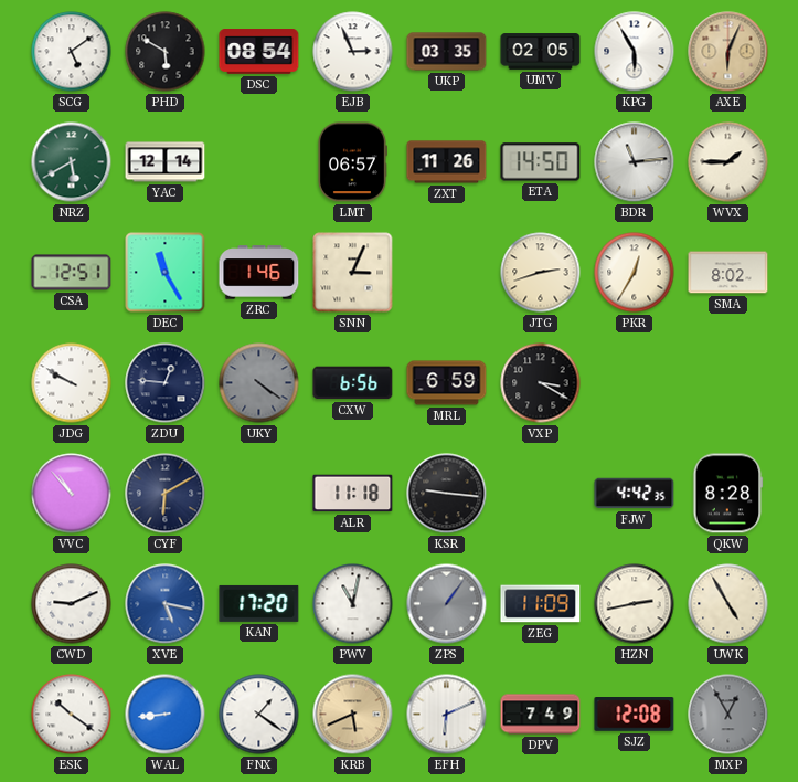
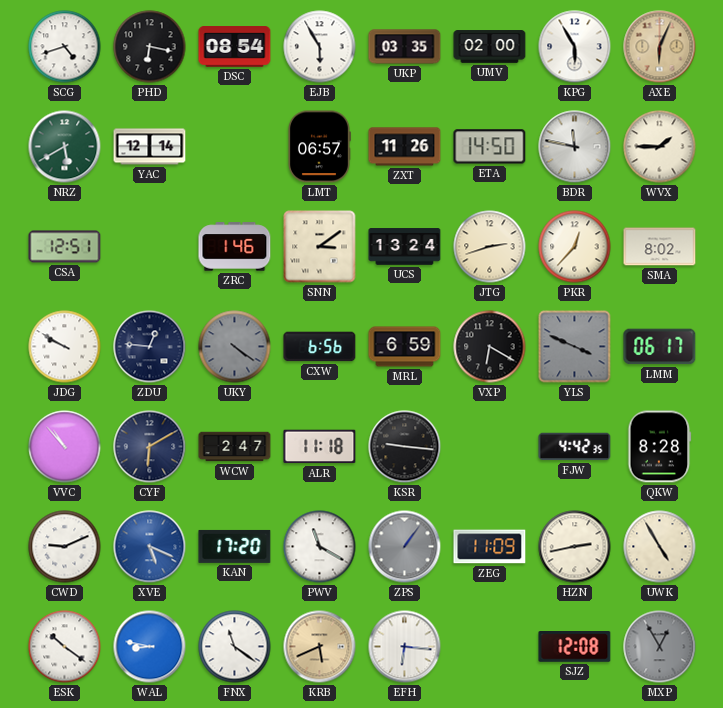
SCG: 5:09 -> 4:42 (65, 47)
PHD: 5:50 -> 6:17 (150, 47)
EJB: 2:56 -> 5:55 (320, 47)
UMV: 02:05 -> 02:00 (490, 47)
BDR: 11:14 -> 11:47 (575, 147)
DEC: 11:25 -> none (166, 273)
SNN: 3:04 -> 3:09 (320, 247)
UCS: none -> 13:24 (405, 247)
PKR: 12:35 -> 12:37 (575, 247)
VXP: 3:20 -> 6:20 (490, 347)
YLS: none -> 3:49 (575, 347)
LMM: none -> 06:17 (660, 347)
WCW: none -> 2:47 (235, 447)
XVE: 5:17 -> 5:19 (150, 547)
PWV: 11:02 -> 11:20 (320, 547)
WAL: 8:44 -> 8:47 (150, 647)
FNX: 1:21 -> 11:21 (235, 647)
EFH: 6:11 -> 6:16 (405, 647)
DPV: 7:49 -> none (541, 715)
